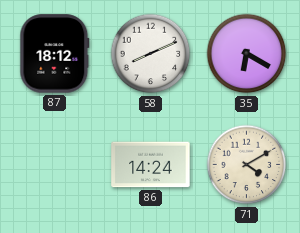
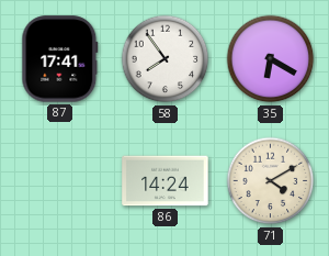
87: 18:12 -> 17:41 (60, 59)
58: 8:11 -> 7:54 (166, 59)
